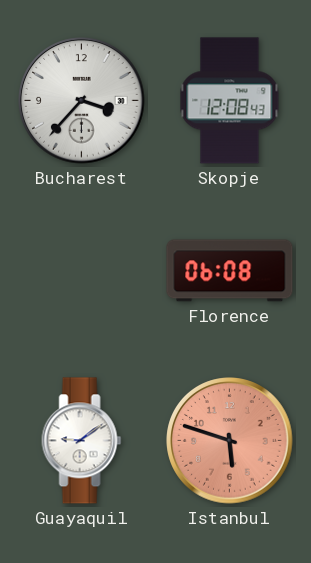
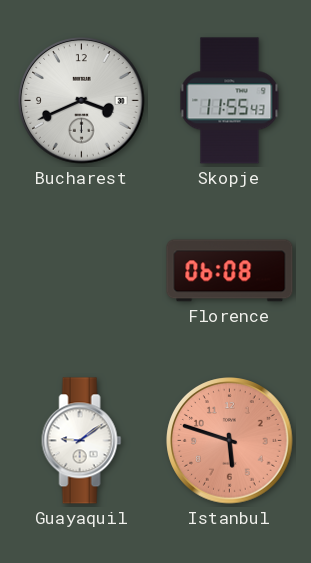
Bucharest: 3:37 -> 3:41 (82, 101)
Skopje: 12:08 -> 11:55 (230, 101)
